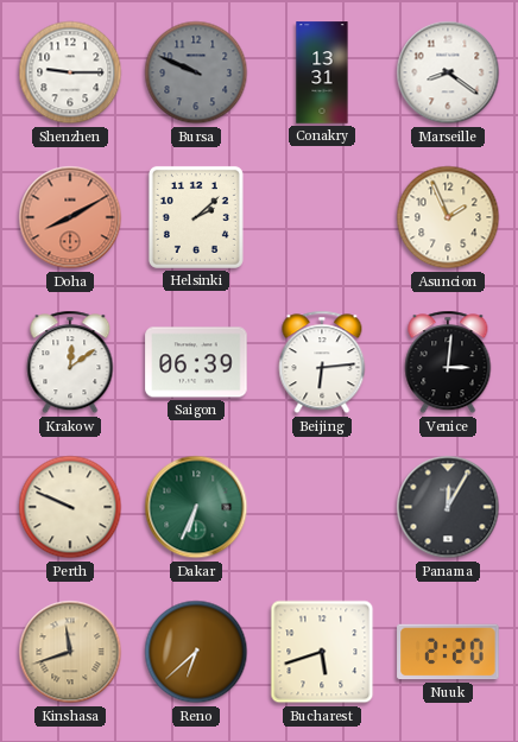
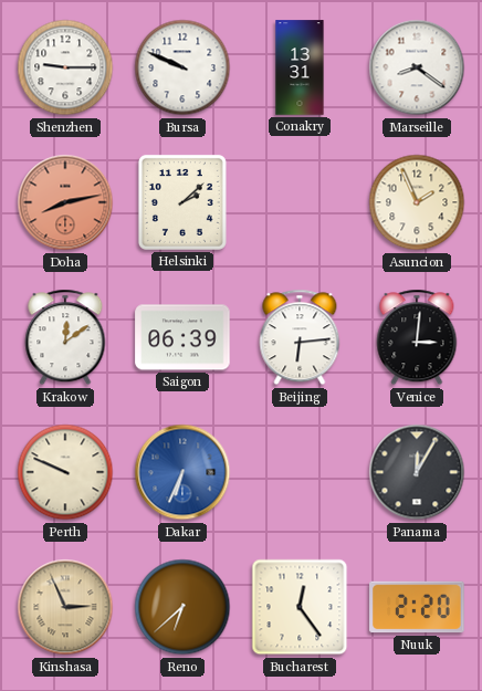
Bursa dial: grey -> white (182, 67)
Doha: 8:10 -> 8:13 (65, 202)
Dakar dial: green -> blue (182, 472)
Kinshasa: 11:42 -> 2:56 (65, 607)
Bucharest: 5:42 -> 12:24 (300, 607)
